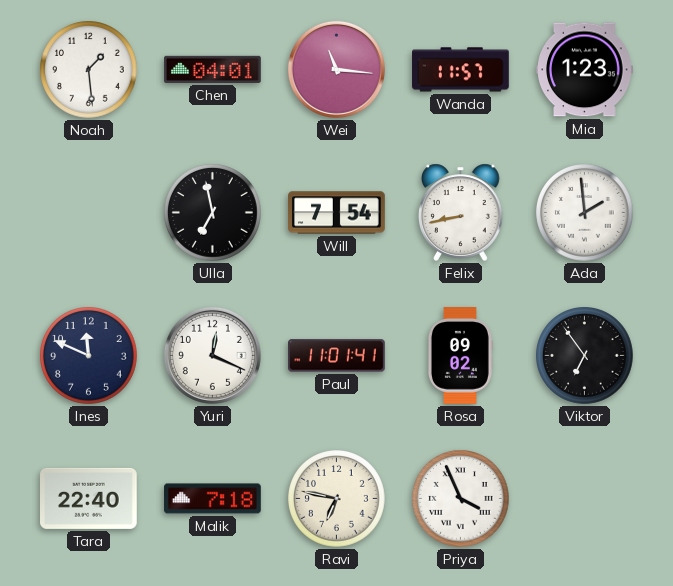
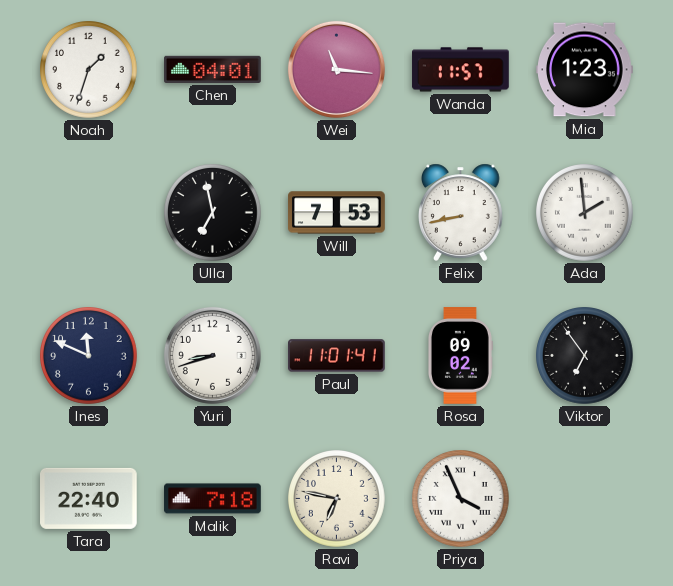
Noah: 1:29 -> 1:33 (89, 70)
Will: 7:54 -> 7:53 (337, 213)
Yuri: 12:19 -> 8:42 (212, 355)
